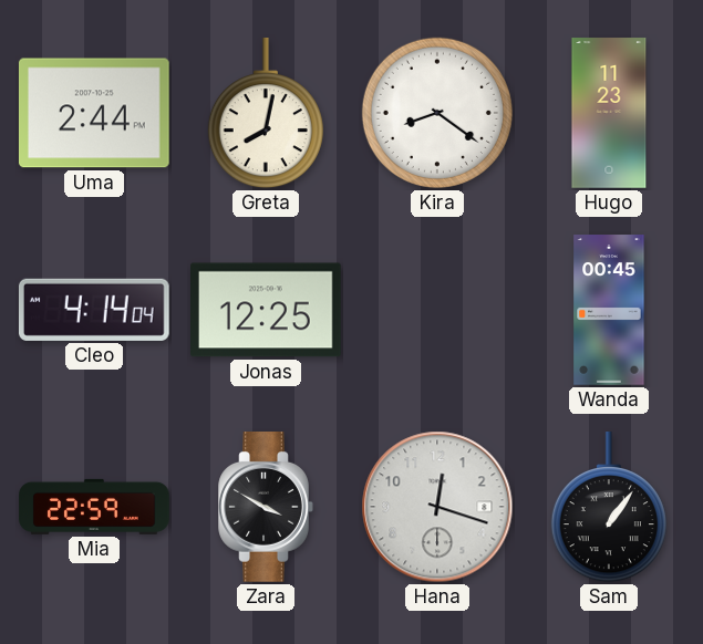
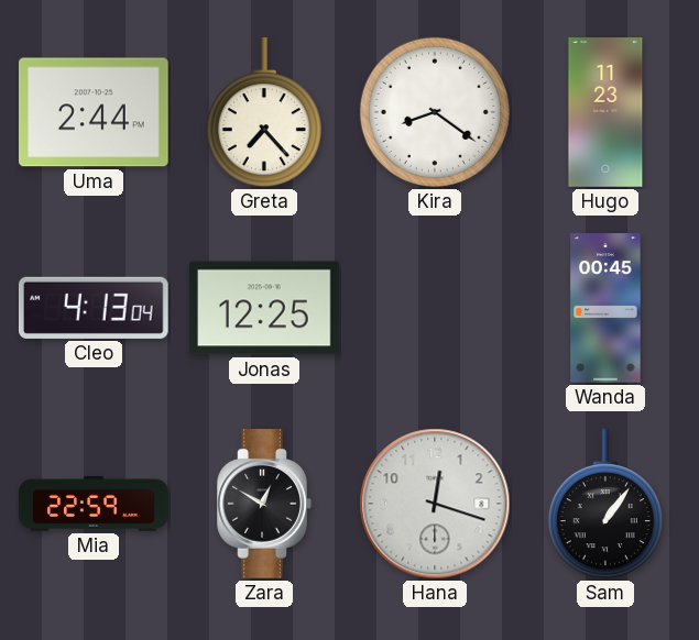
Greta: 8:02 -> 7:23 (264, 113)
Cleo: 4:14 -> 4:13 (94, 308)
Zara: 3:50 -> 12:50 (264, 505)
